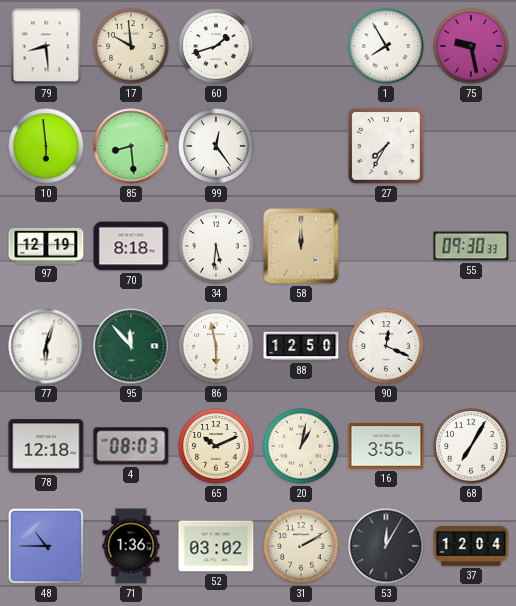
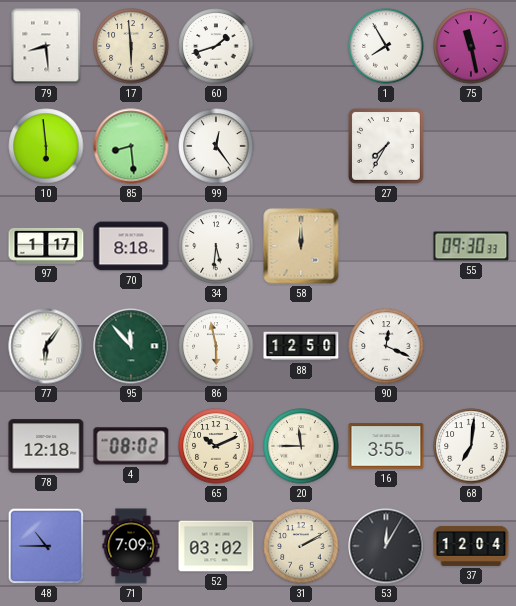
17: 9:59 -> 5:59 (131, 46)
75: 9:28 -> 11:28 (471, 46)
97: 12:19 -> 1:17 (46, 246)
77: 6:03 -> 6:06 (46, 346)
4: 08:03 -> 08:02 (131, 446)
20: 1:02 -> 11:45 (301, 446)
68: 7:05 -> 7:01 (471, 446)
71: 1:36 -> 7:09 (131, 546)
